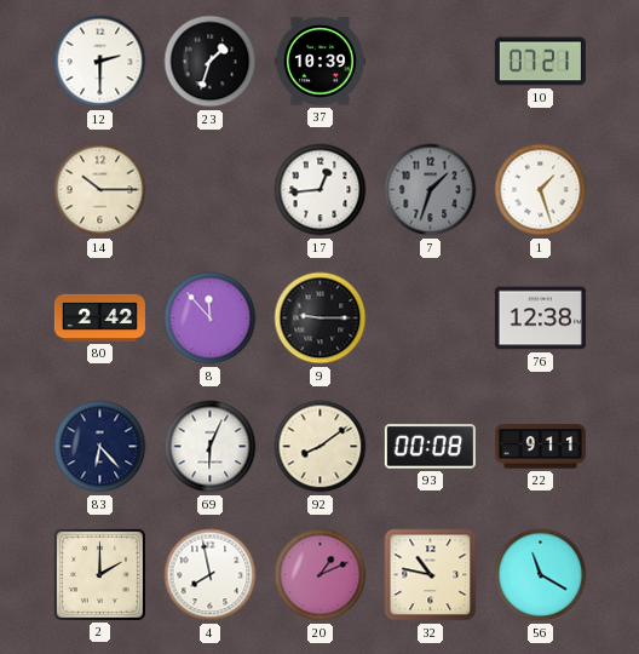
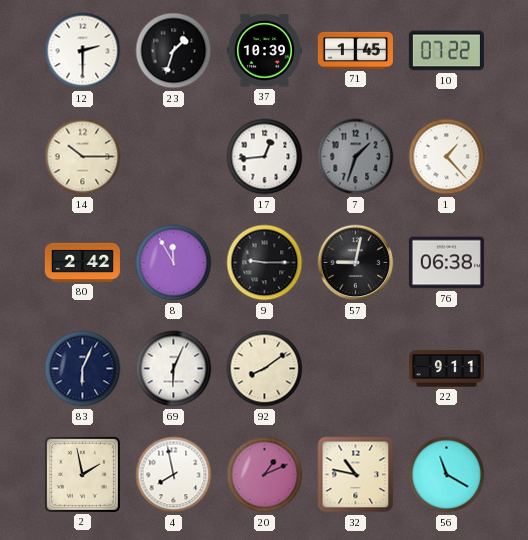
71: none -> 1:45 (355, 50)
10: 07:21 -> 07:22 (446, 51)
1: 1:27 -> 1:23 (447, 157)
8: 11:53 -> 11:55 (174, 263)
57: none -> 9:02 (356, 263)
76: 12:38 -> 06:38 (446, 263)
83: 6:23 -> 6:04 (83, 369)
93: 00:08 -> none (430, 447)
2: 2:00 -> 1:58 (82, 474)
